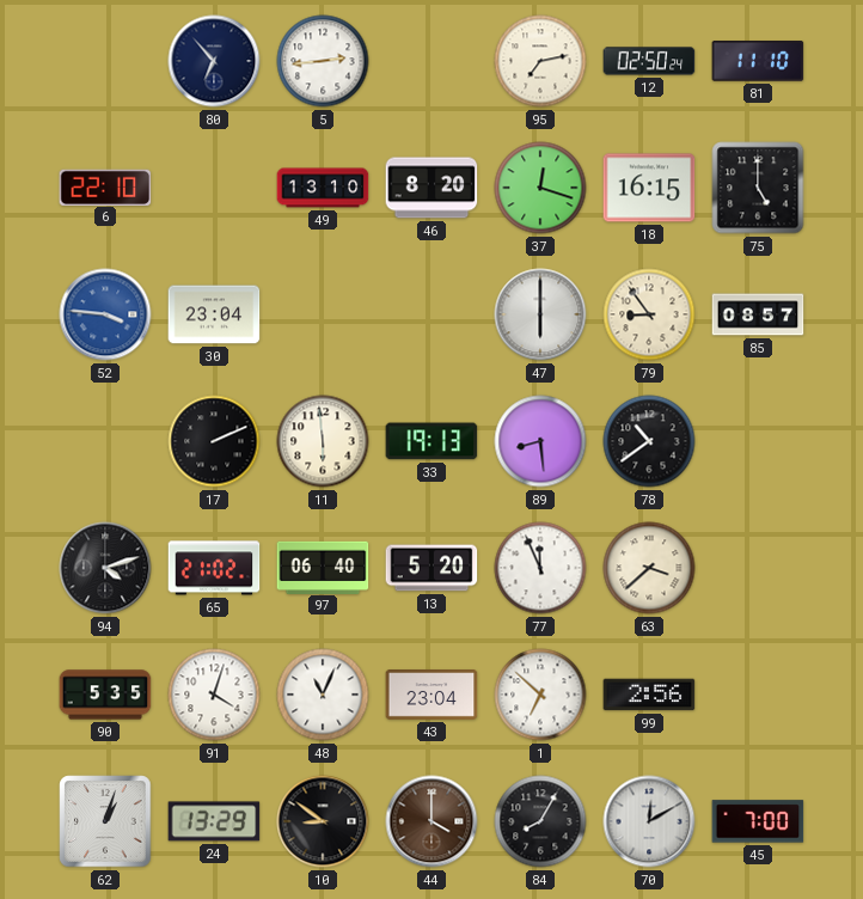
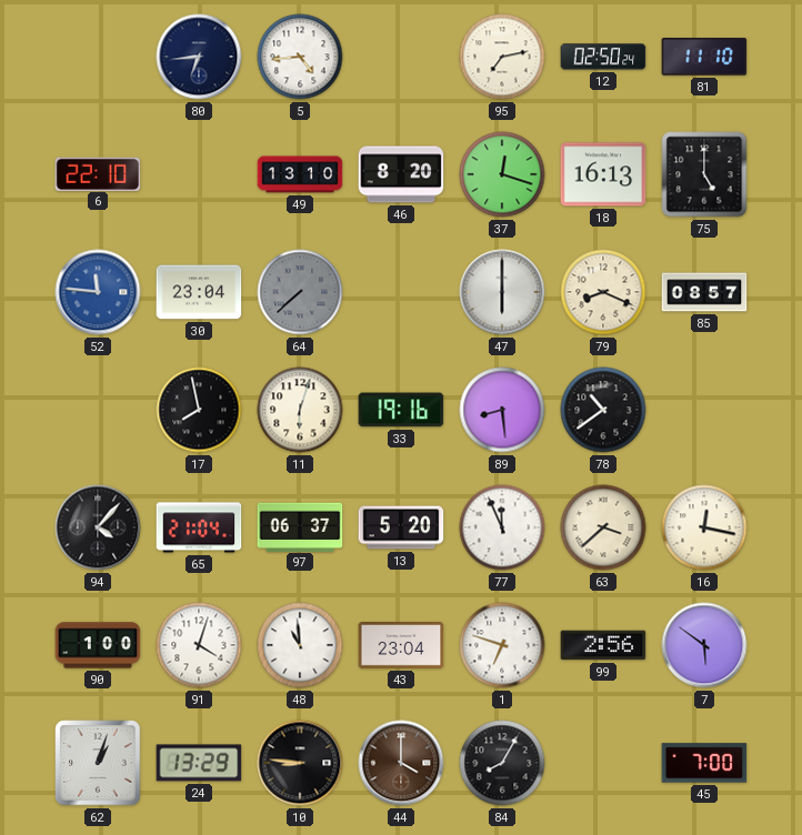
80: 6:53 -> 6:44 (199, 57)
5: 2:44 -> 4:44 (300, 57)
18: 16:15 -> 16:13 (603, 174)
52: 3:46 -> 11:46 (98, 292)
64: none -> 7:38 (300, 292)
79: 8:54 -> 8:19 (603, 292)
17: 2:11 -> 7:58 (199, 410)
11: 5:59 -> 6:03 (300, 410)
33: 19:13 -> 19:16 (401, 410)
94: 4:12 -> 4:07 (98, 527)
65: 21:02 -> 21:04 (199, 527)
97: 06:40 -> 06:37 (300, 526)
16: none -> 12:17 (704, 527)
90: 5:35 -> 1:00 (98, 645)
48: 11:04 -> 10:59 (300, 645)
1: 6:52 -> 6:48 (502, 645)
7: none -> 5:51 (704, 645)
10: 8:51 -> 8:46 (300, 763)
70: 12:10 -> none (649, 821)
